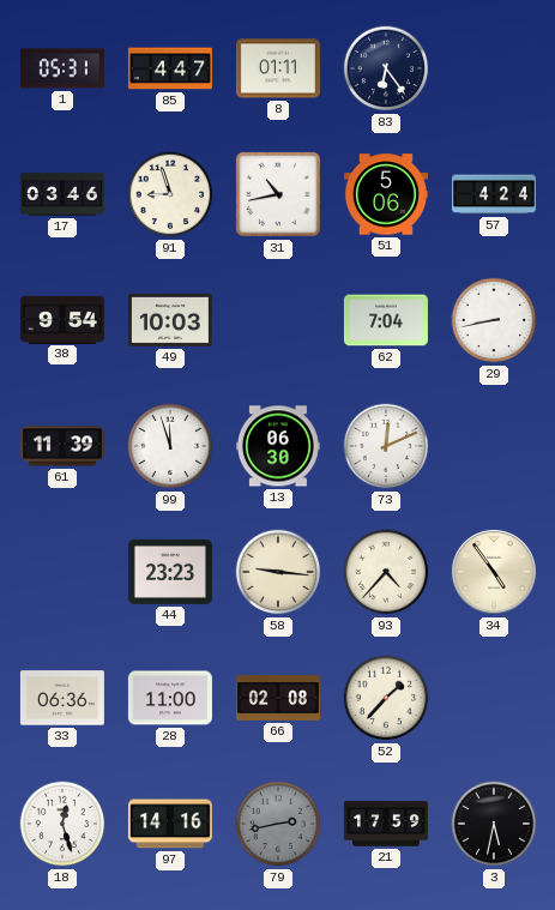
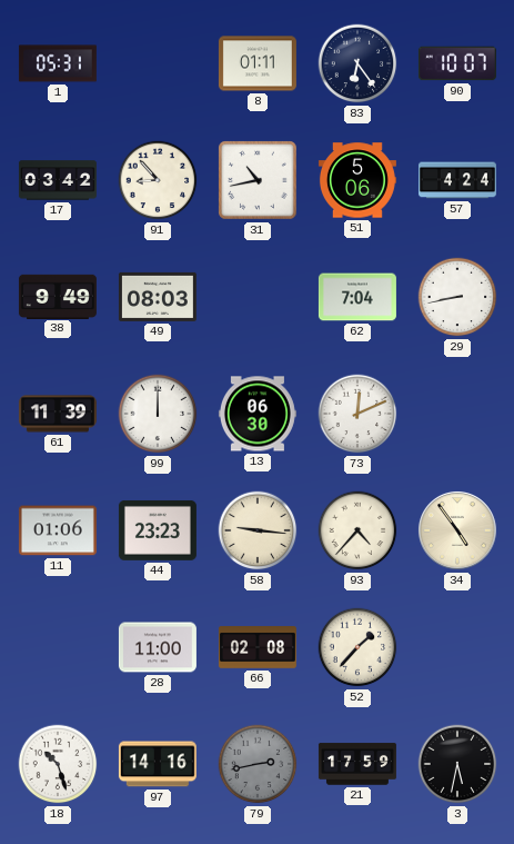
85: 4:47 -> none (170, 68)
90: none -> 10:07 (457, 63)
17: 03:46 -> 03:42 (58, 180)
91: 8:57 -> 8:53 (158, 180)
38: 9:54 -> 9:49 (58, 296)
49: 10:03 -> 08:03 (158, 297)
99: 11:57 -> 12:00 (158, 414)
11: none -> 01:06 (58, 530)
33: 06:36 -> none (62, 698)
18: 12:27 -> 10:27 (58, 764)
